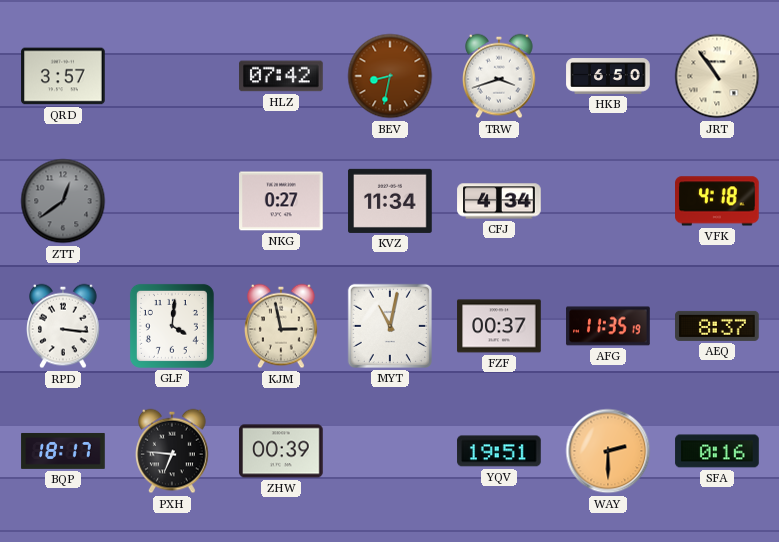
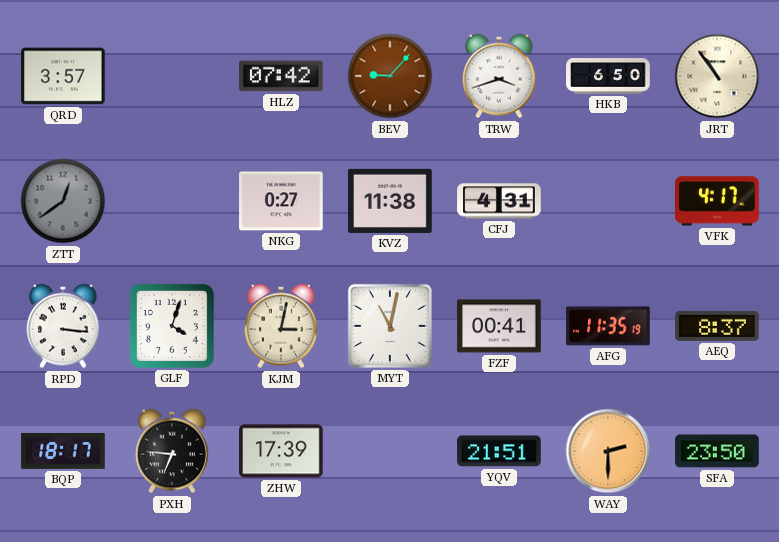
BEV: 8:32 -> 9:07 (390, 76)
KVZ: 11:34 -> 11:38 (390, 201)
CFJ: 4:34 -> 4:31 (499, 201)
VFK: 4:18 -> 4:17 (717, 201)
GLF: 4:01 -> 4:03 (172, 326)
KJM: 2:58 -> 3:02 (281, 326)
FZF: 00:37 -> 00:41 (499, 326)
ZHW: 00:39 -> 17:39 (281, 451)
YQV: 19:51 -> 21:51 (499, 451)
SFA: 0:16 -> 23:50 (717, 451)
